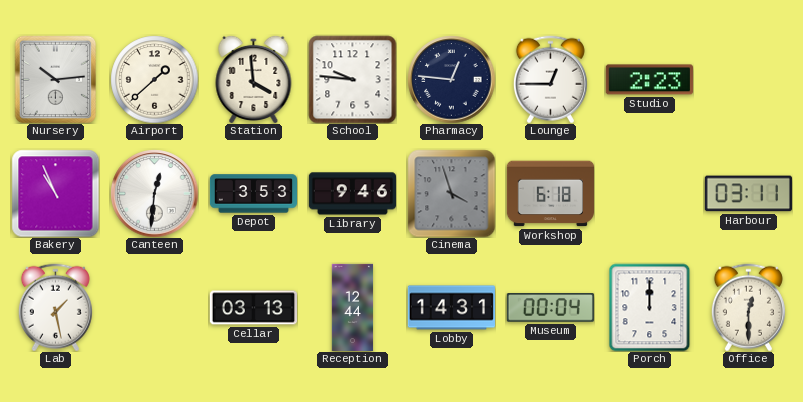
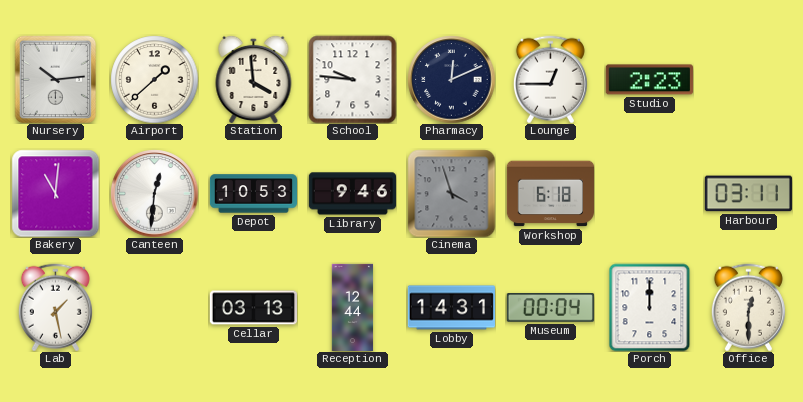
Pharmacy: 12:46 -> 12:11 (451, 79)
Bakery: 10:56 -> 11:01 (55, 193)
Depot: 3:53 -> 10:53 (253, 194)
